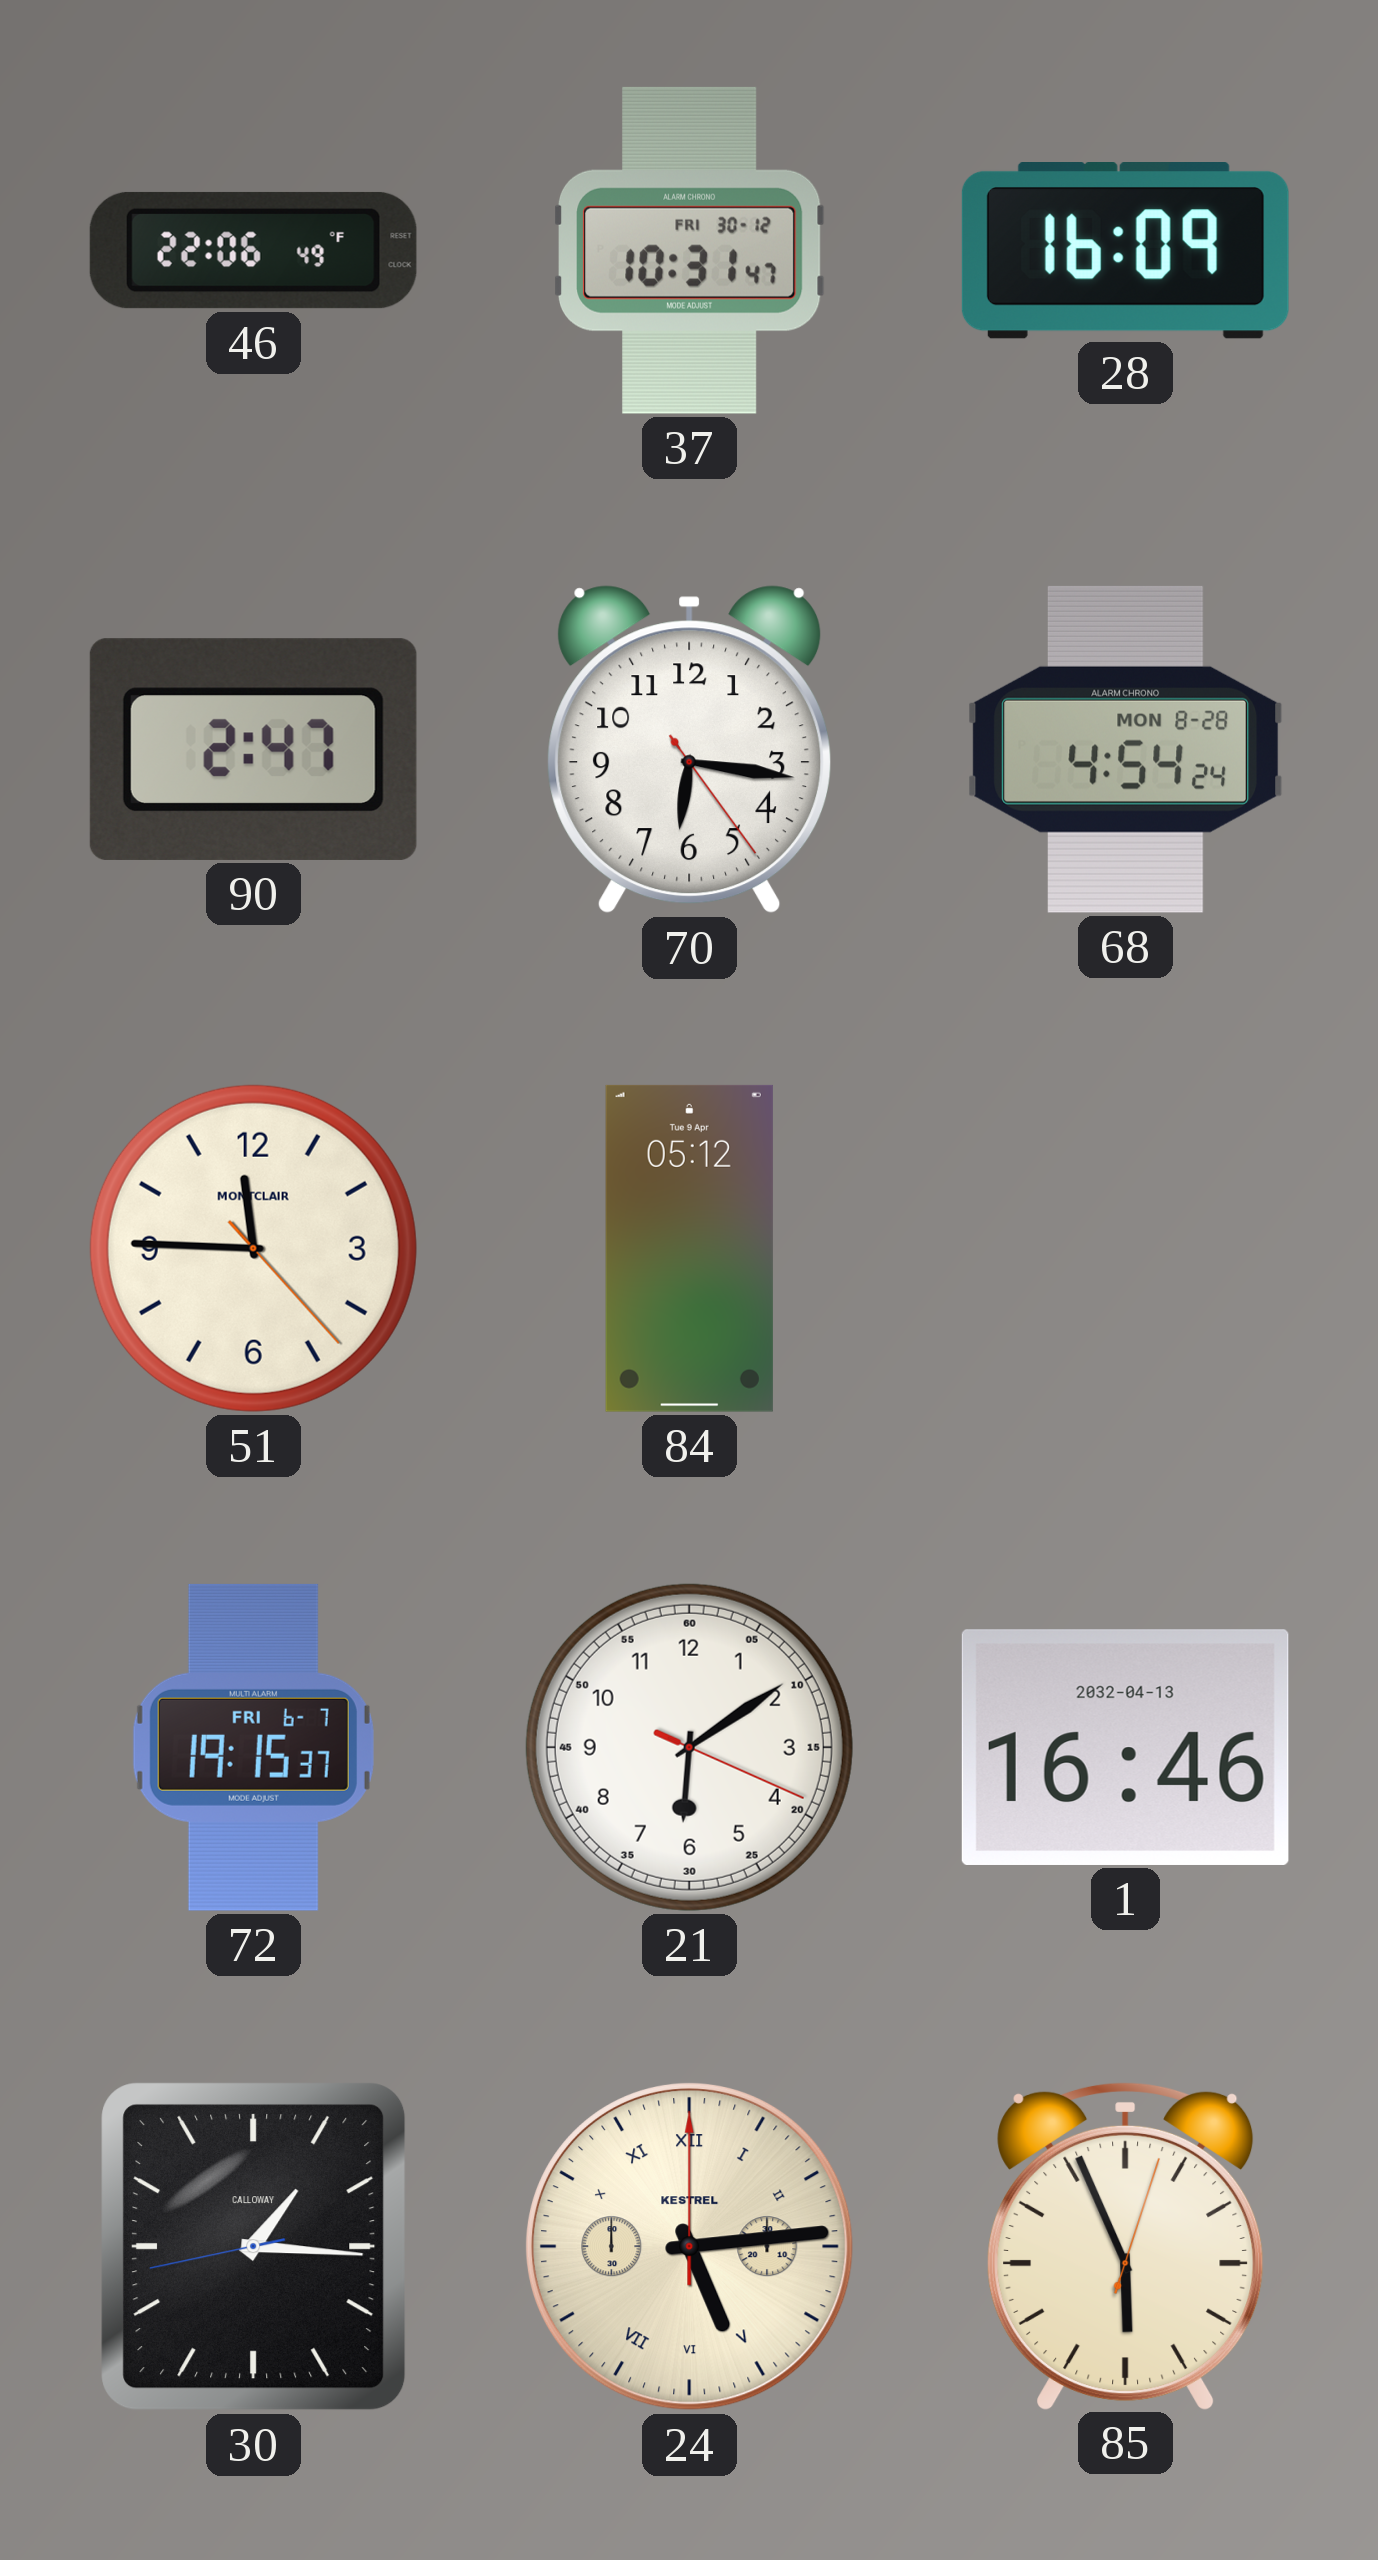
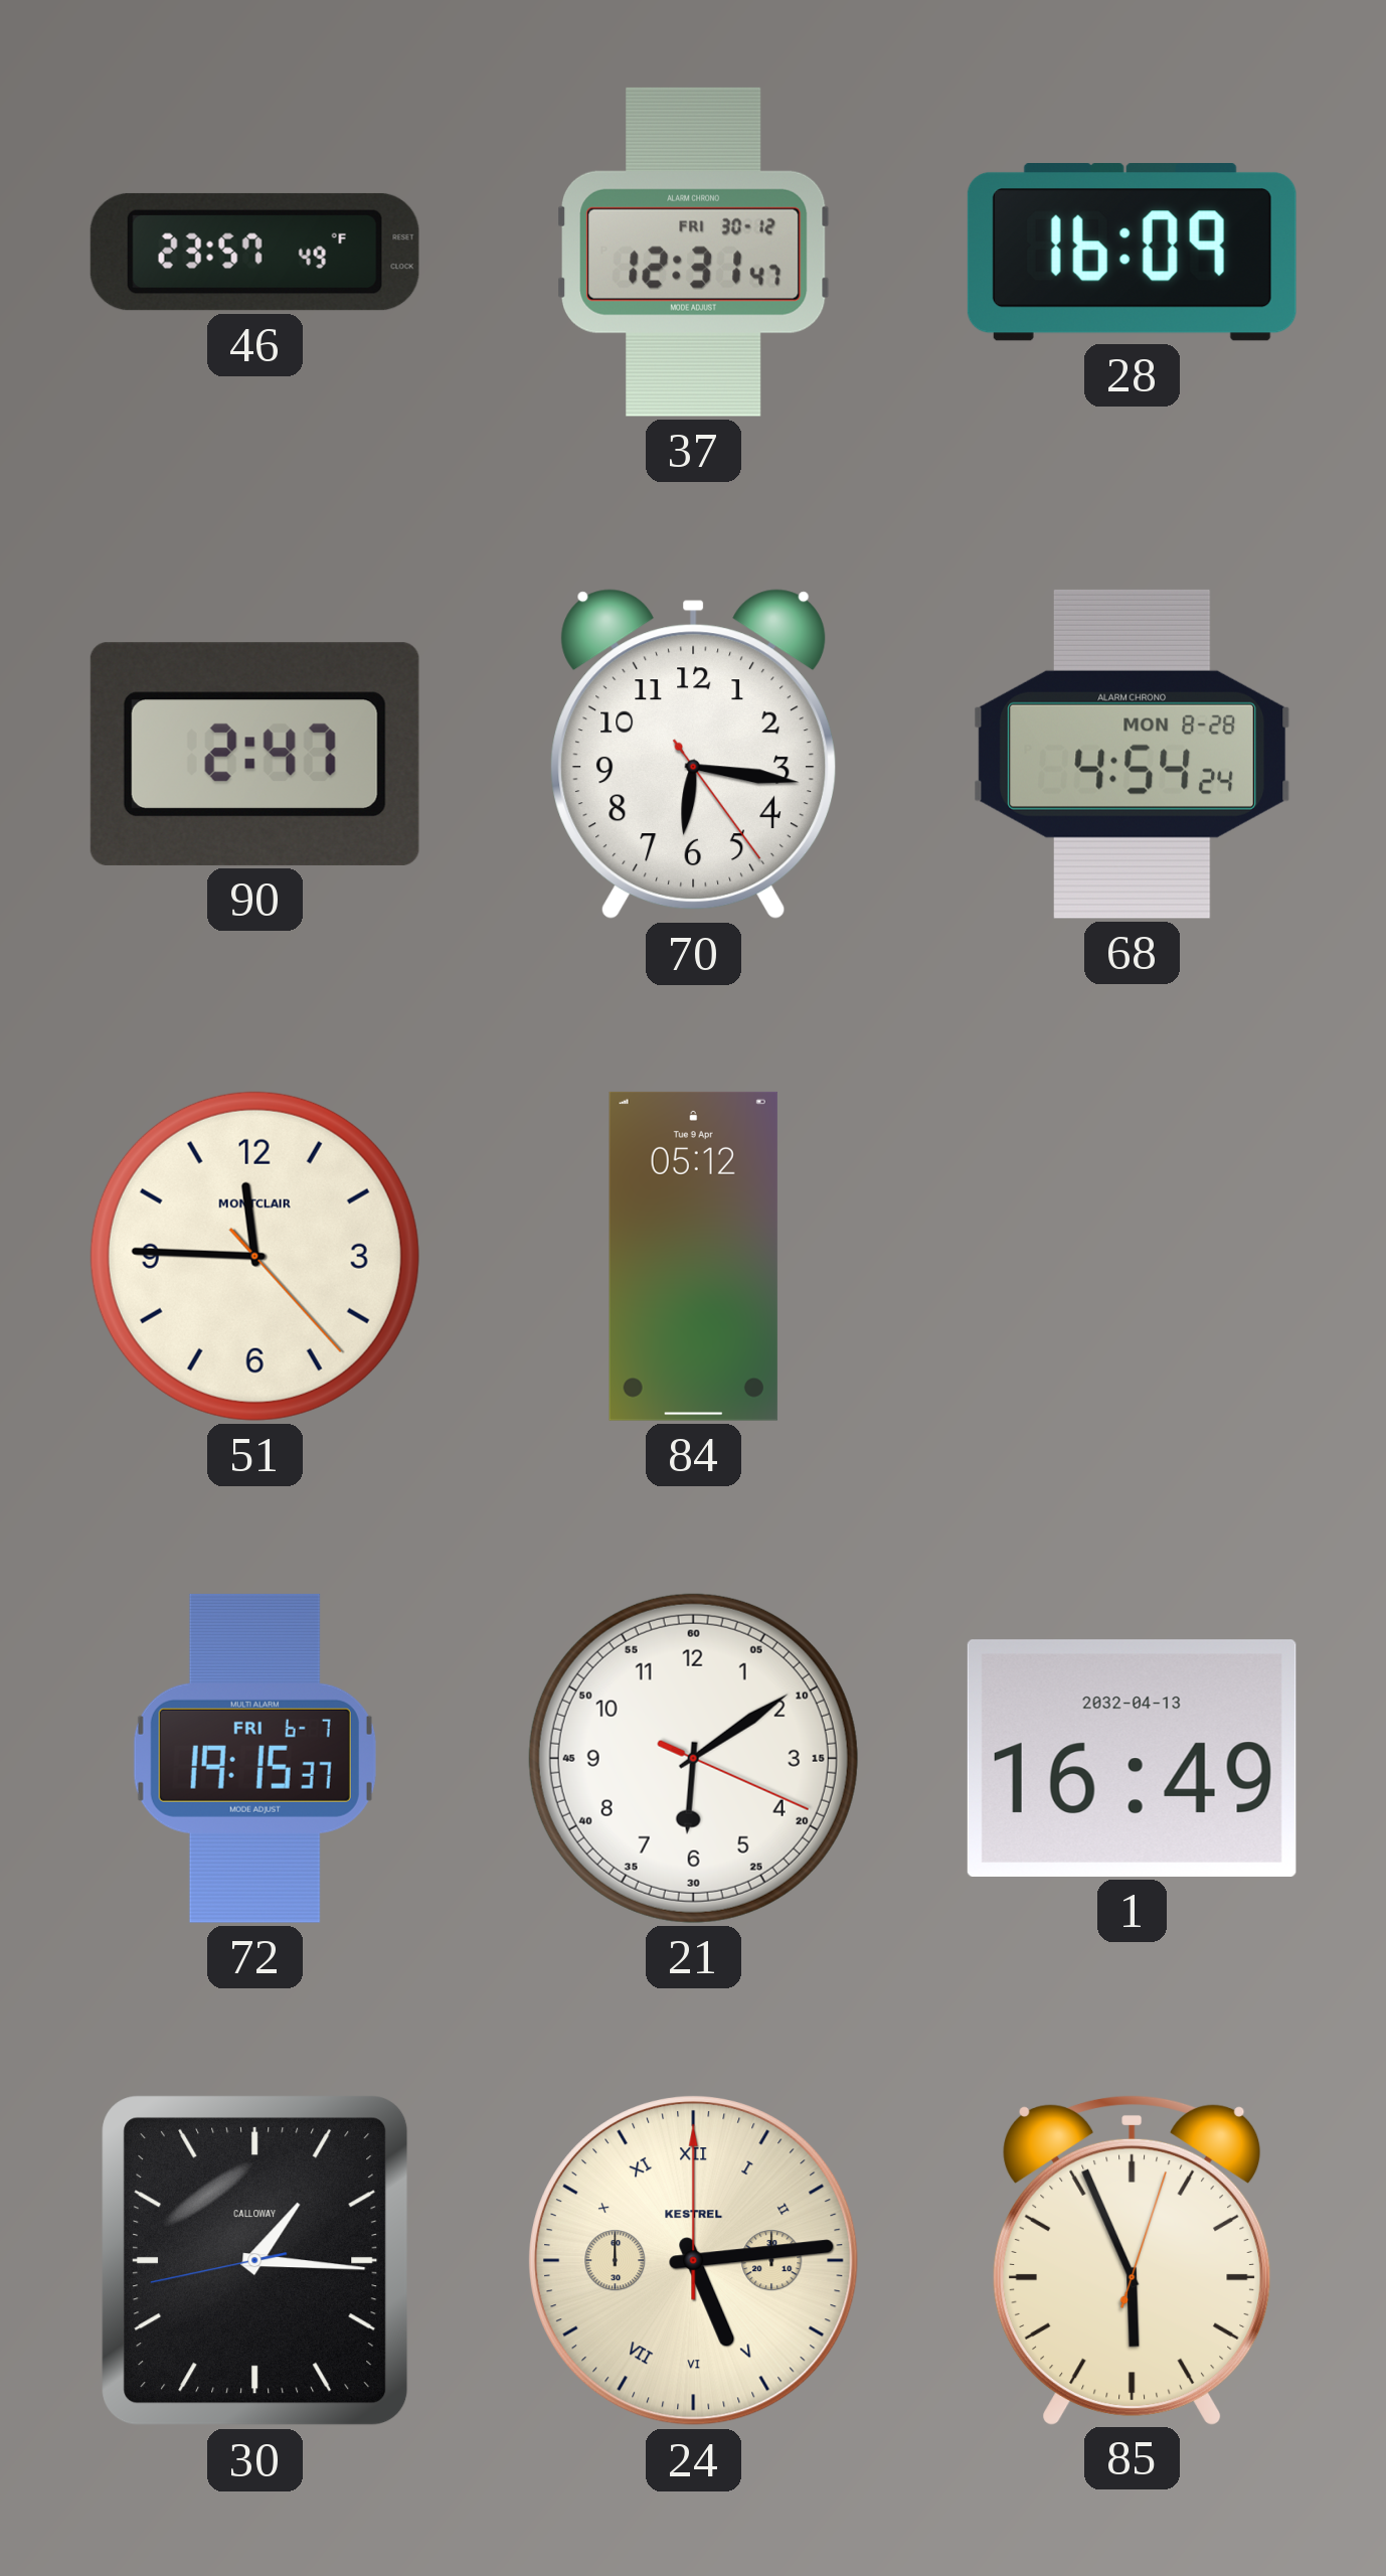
46: 22:06 -> 23:57 (254, 252)
37: 10:31 -> 12:31 (694, 252)
1: 16:46 -> 16:49 (1132, 1758)
